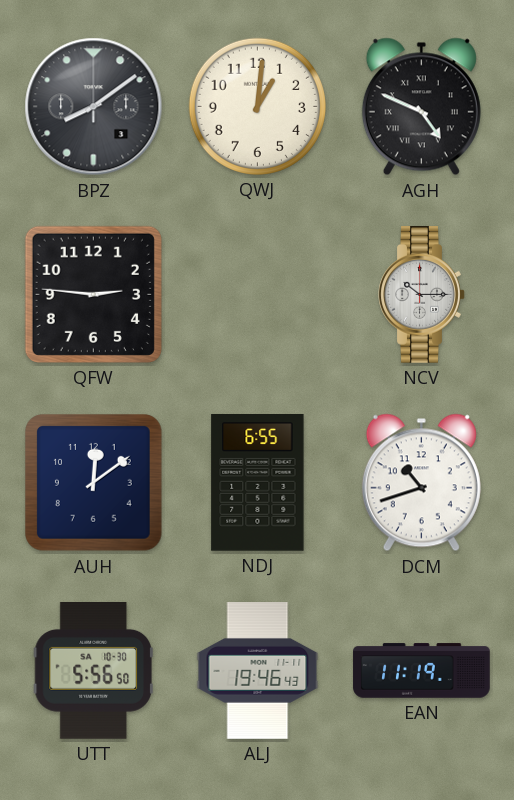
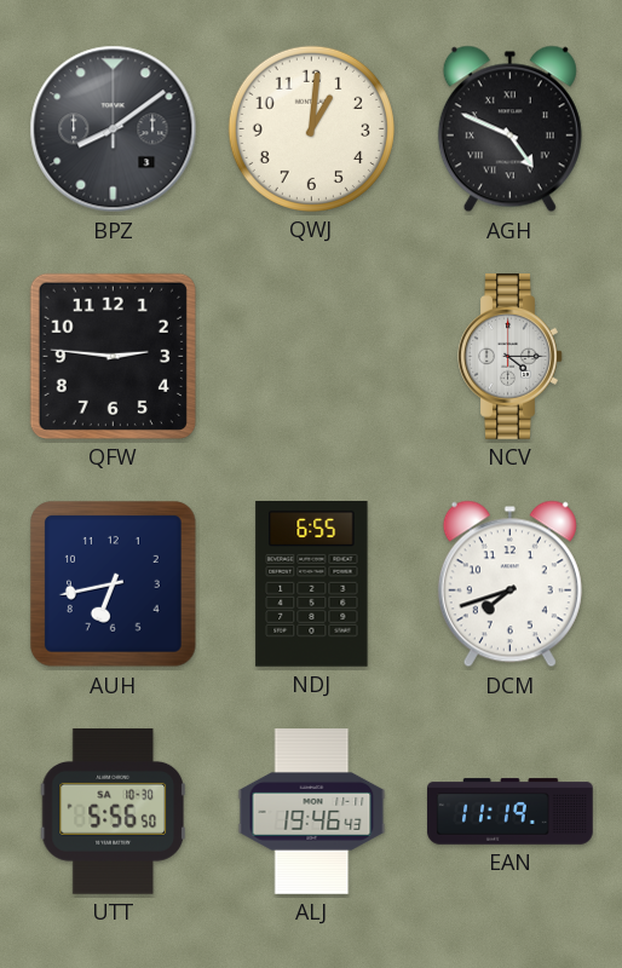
NCV: 10:15 -> 4:15 (511, 357)
AUH: 12:09 -> 6:43 (114, 584)
DCM: 10:42 -> 7:42 (509, 584)
